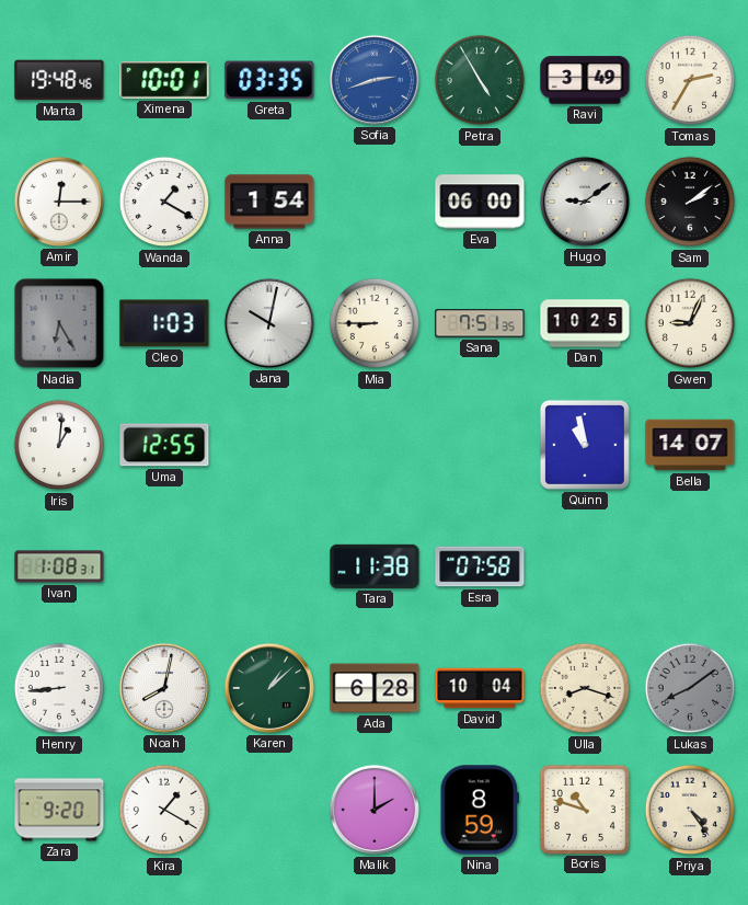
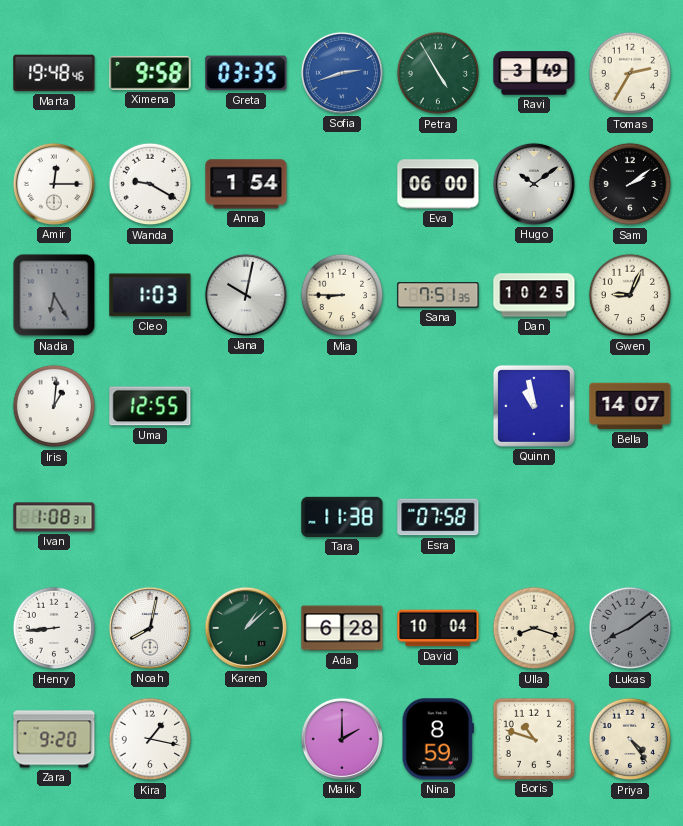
Ximena: 10:01 -> 9:58 (150, 73)
Wanda: 1:20 -> 9:20 (150, 184)
Hugo: 9:09 -> 10:09 (534, 184)
Kira: 1:20 -> 1:17 (150, 739)
